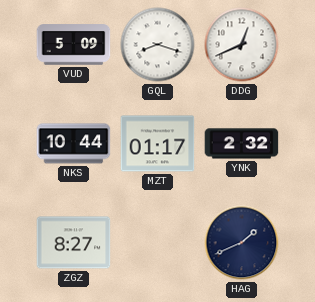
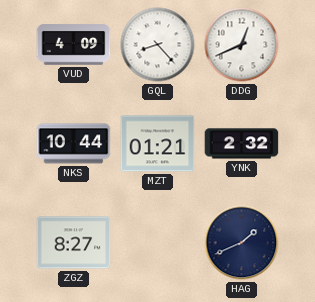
VUD: 5:09 -> 4:09 (74, 45)
GQL: 8:18 -> 8:23 (158, 45)
MZT: 01:17 -> 01:21 (158, 144)
